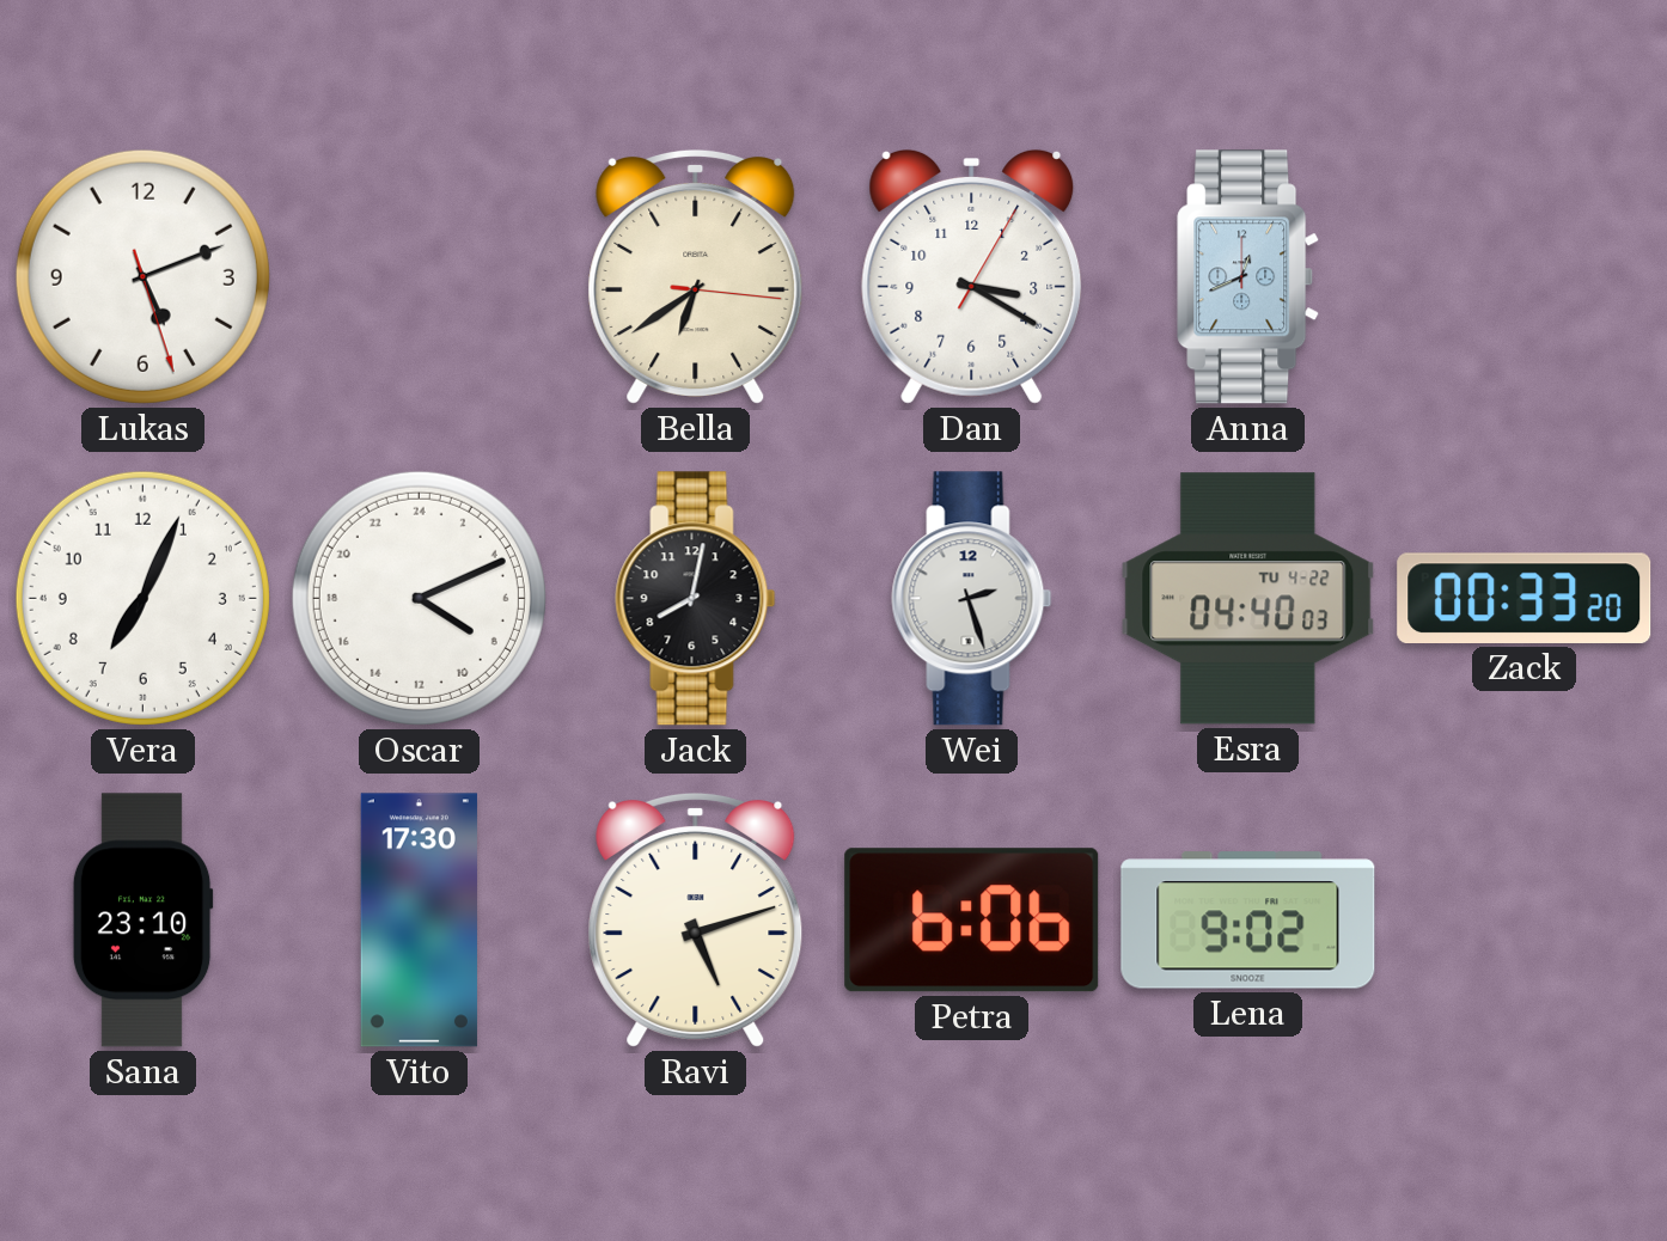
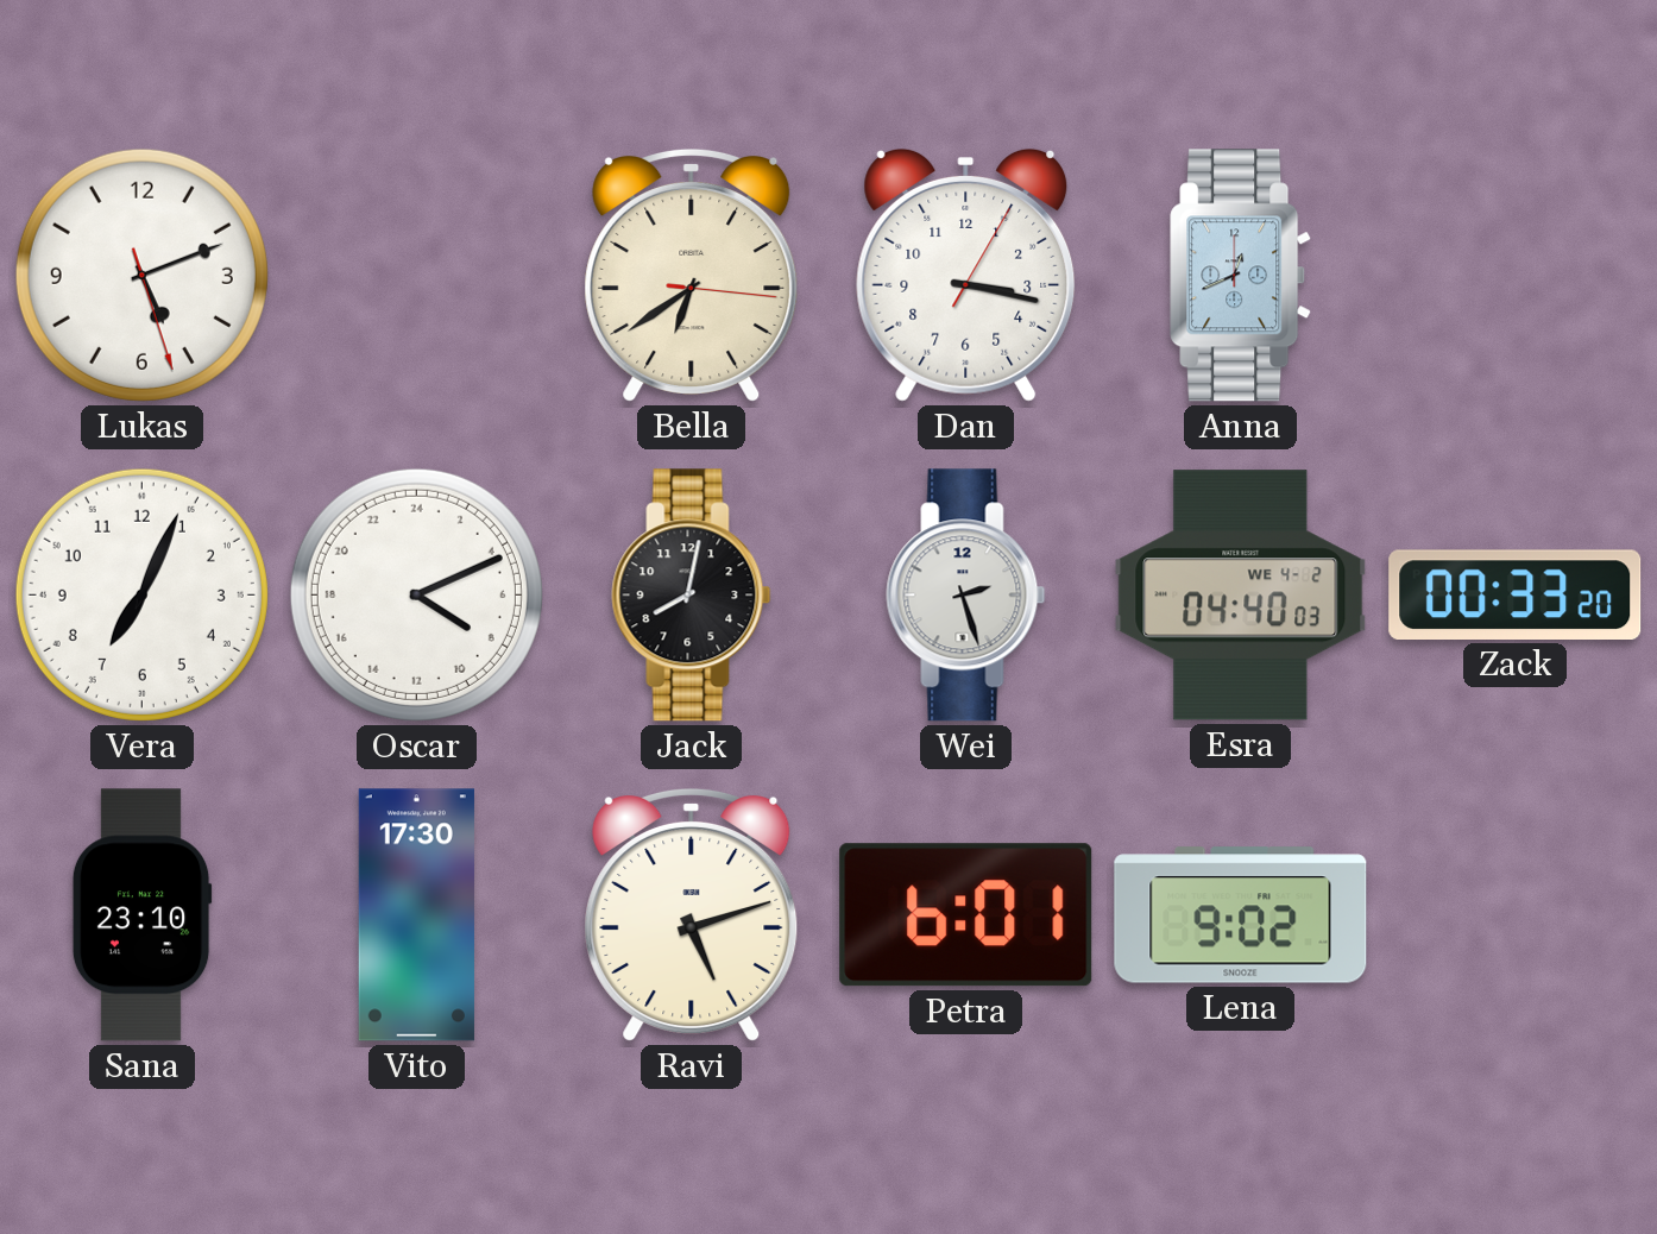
Dan: 3:20 -> 3:17 (966, 275)
Esra date: TU 4-22 -> WE 4-2 (1241, 596)
Petra: 6:06 -> 6:01 (966, 915)
